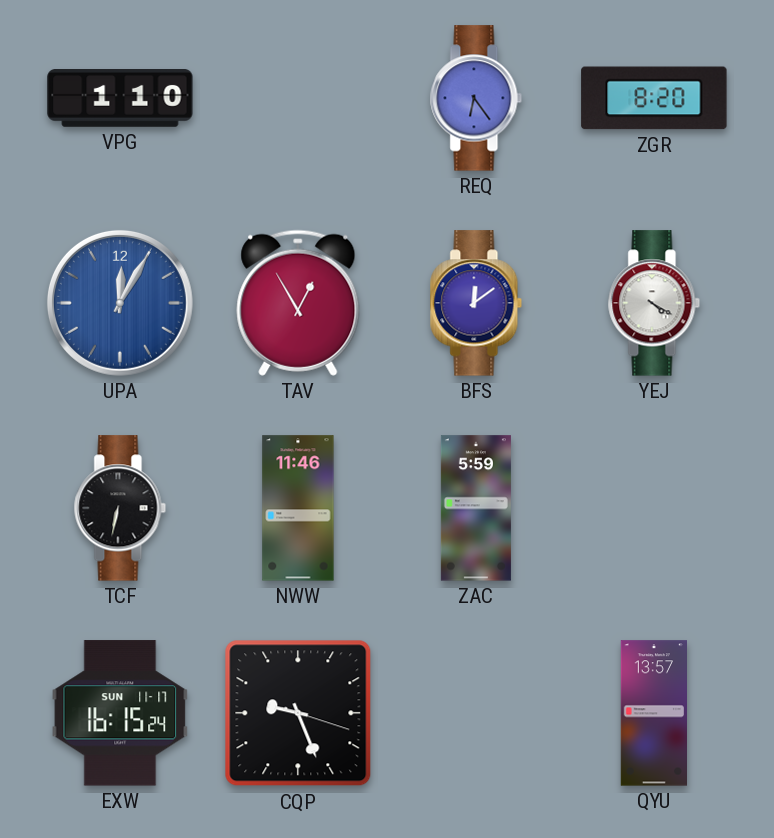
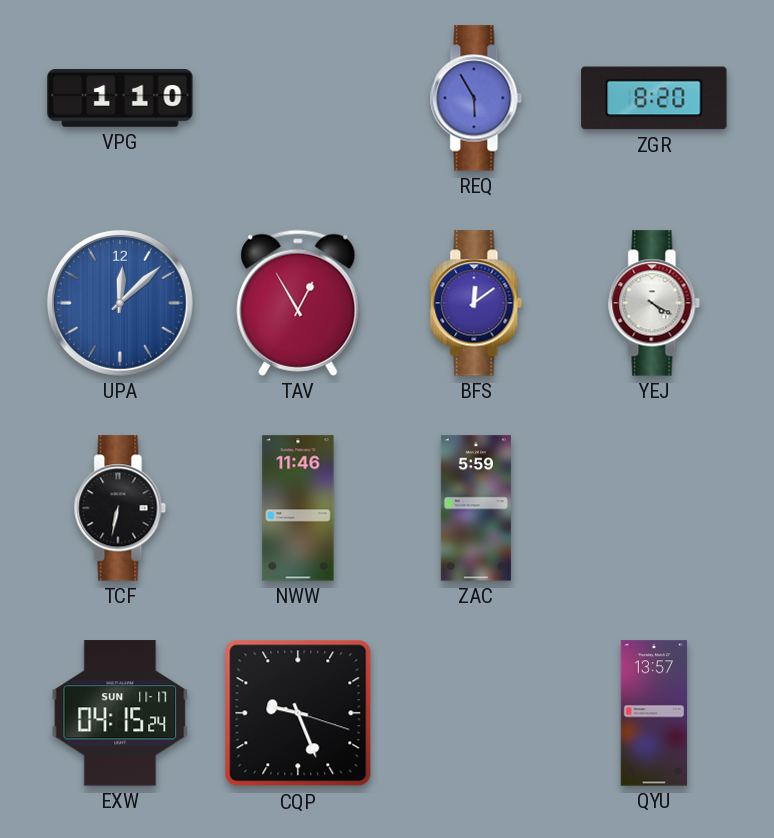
REQ: 6:24 -> 5:55 (476, 98)
UPA: 12:05 -> 12:08 (120, 303)
EXW: 16:15 -> 04:15 (120, 713)
